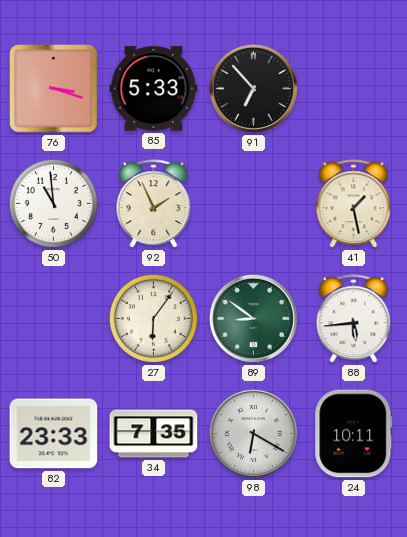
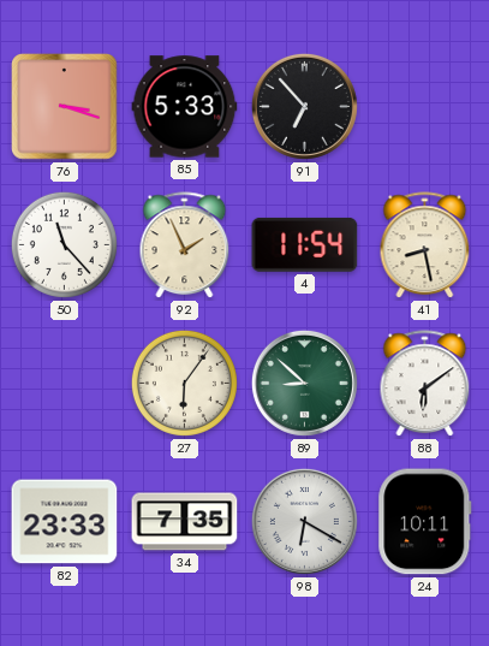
50: 10:59 -> 11:23 (64, 244)
4: none -> 11:54 (305, 244)
41: 1:28 -> 8:28 (425, 245)
89: 8:51 -> 8:52 (304, 383)
88: 5:44 -> 6:09 (425, 384)
